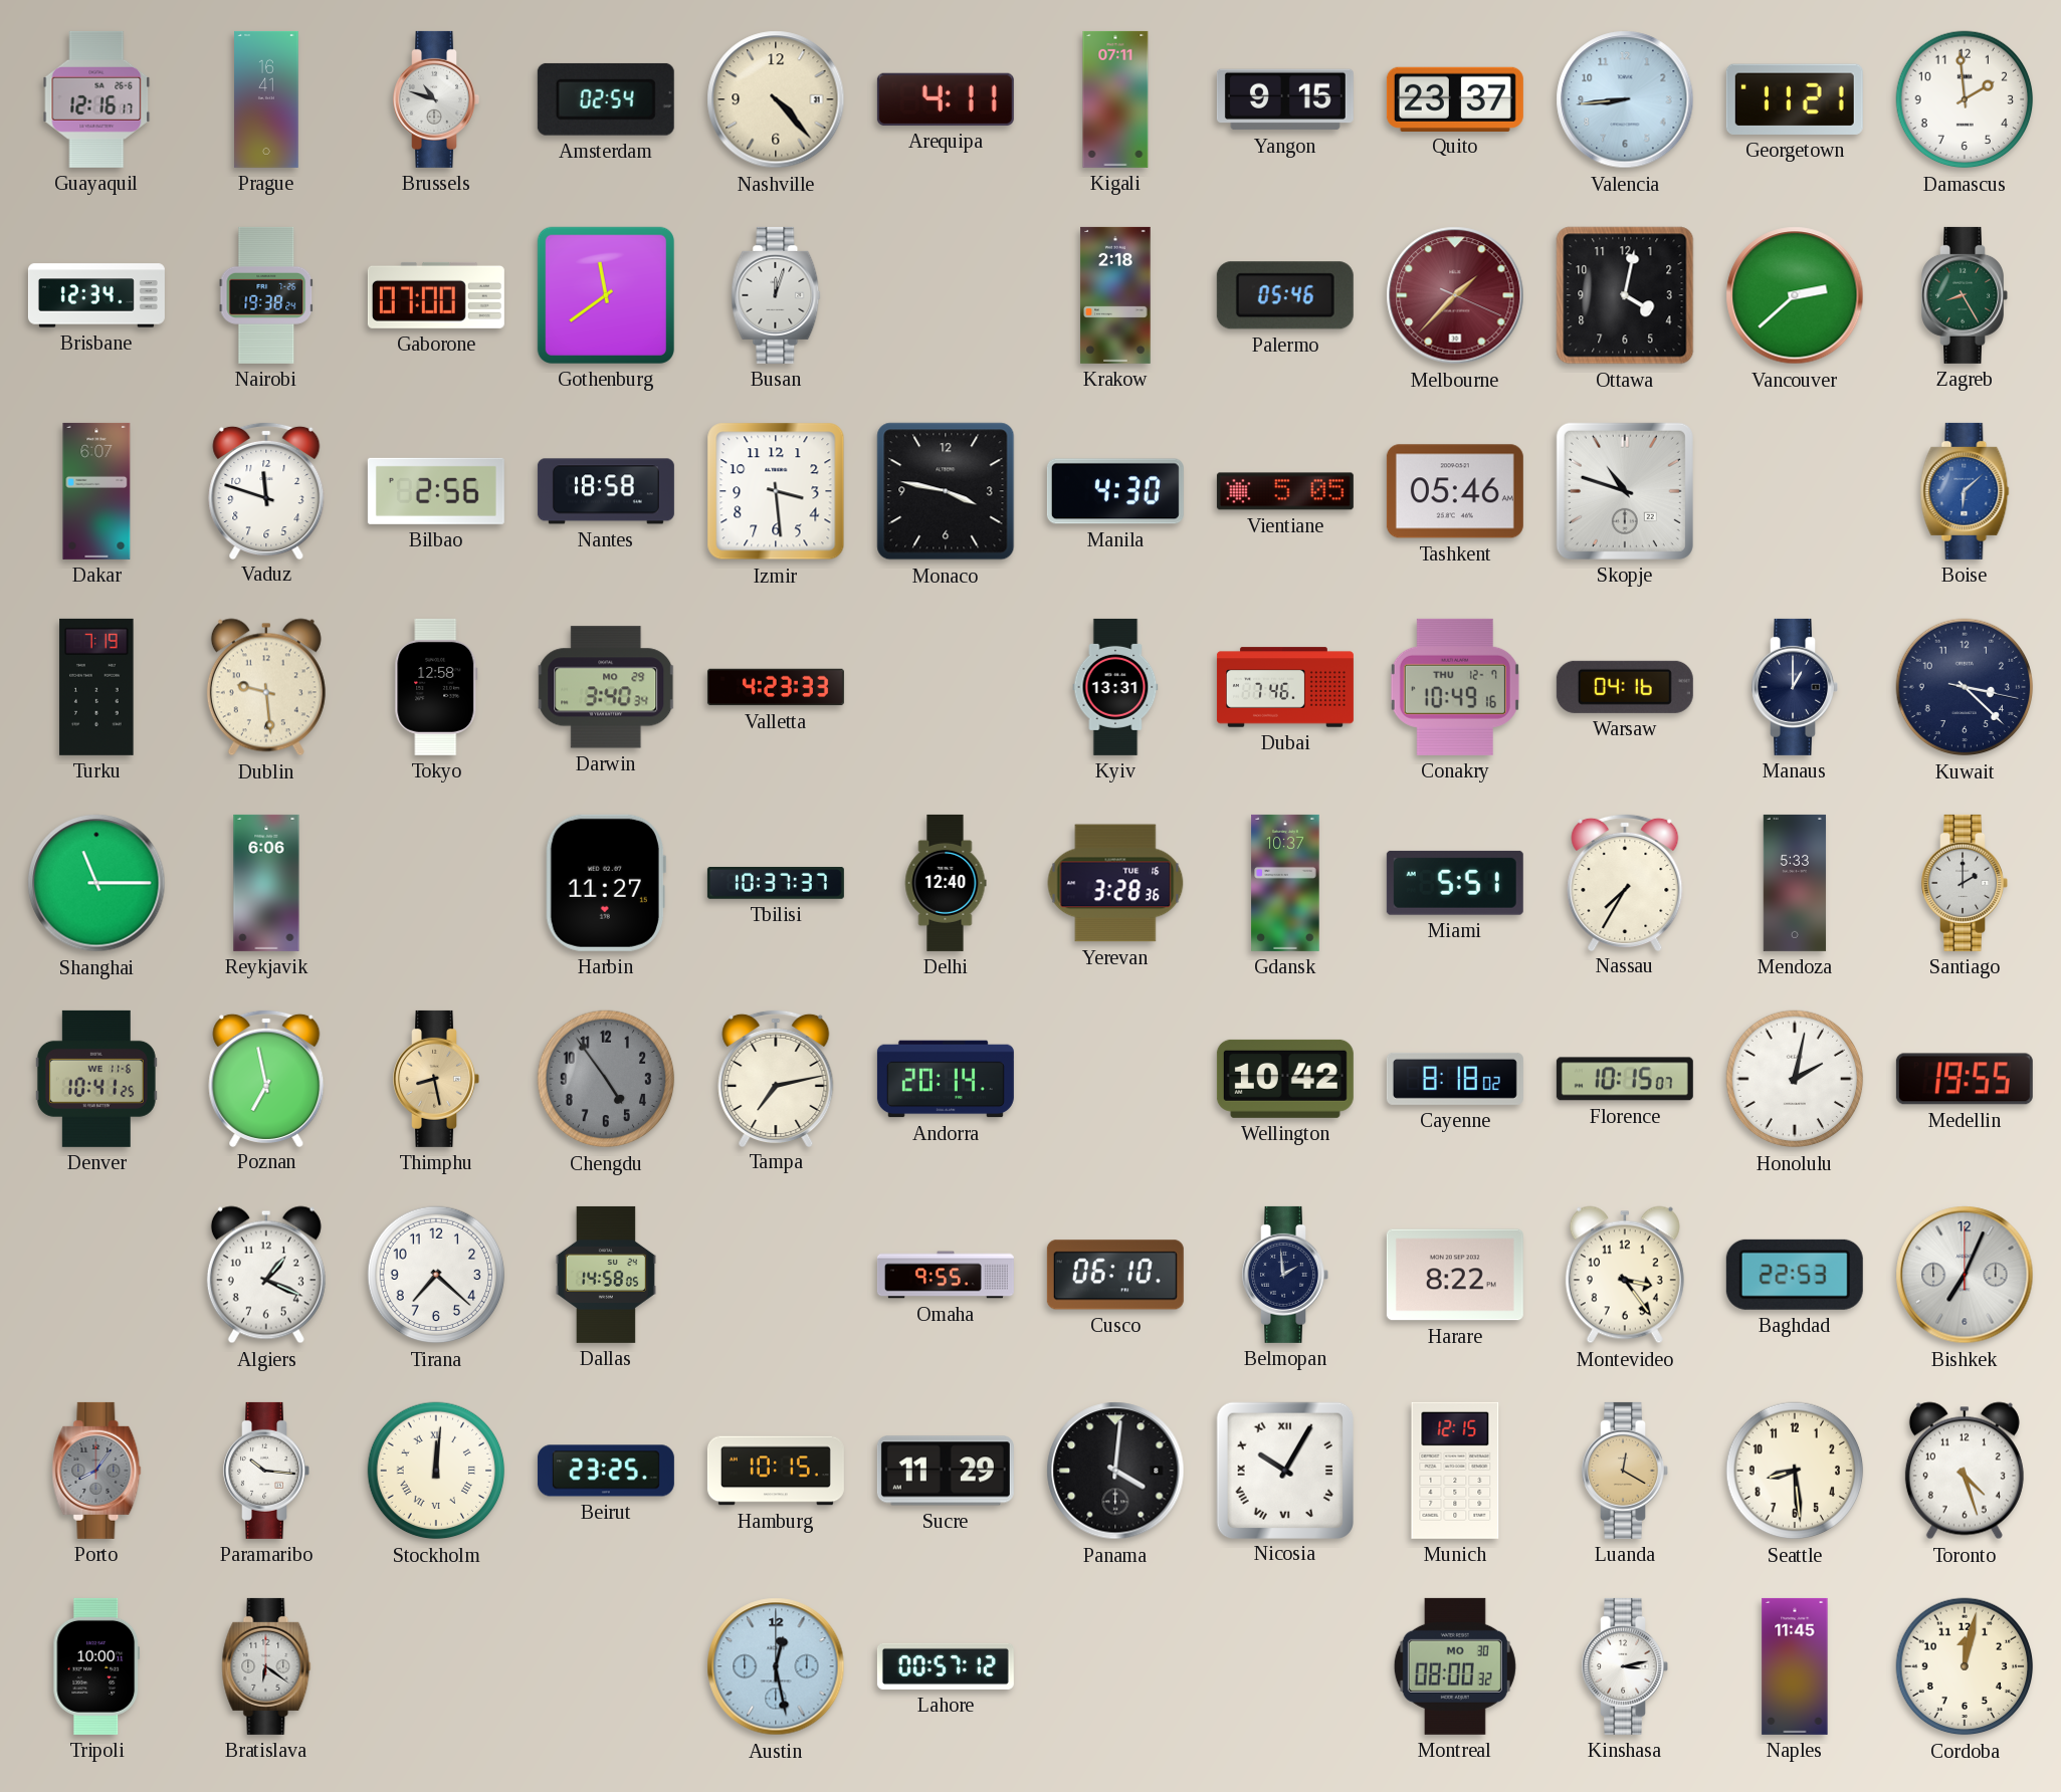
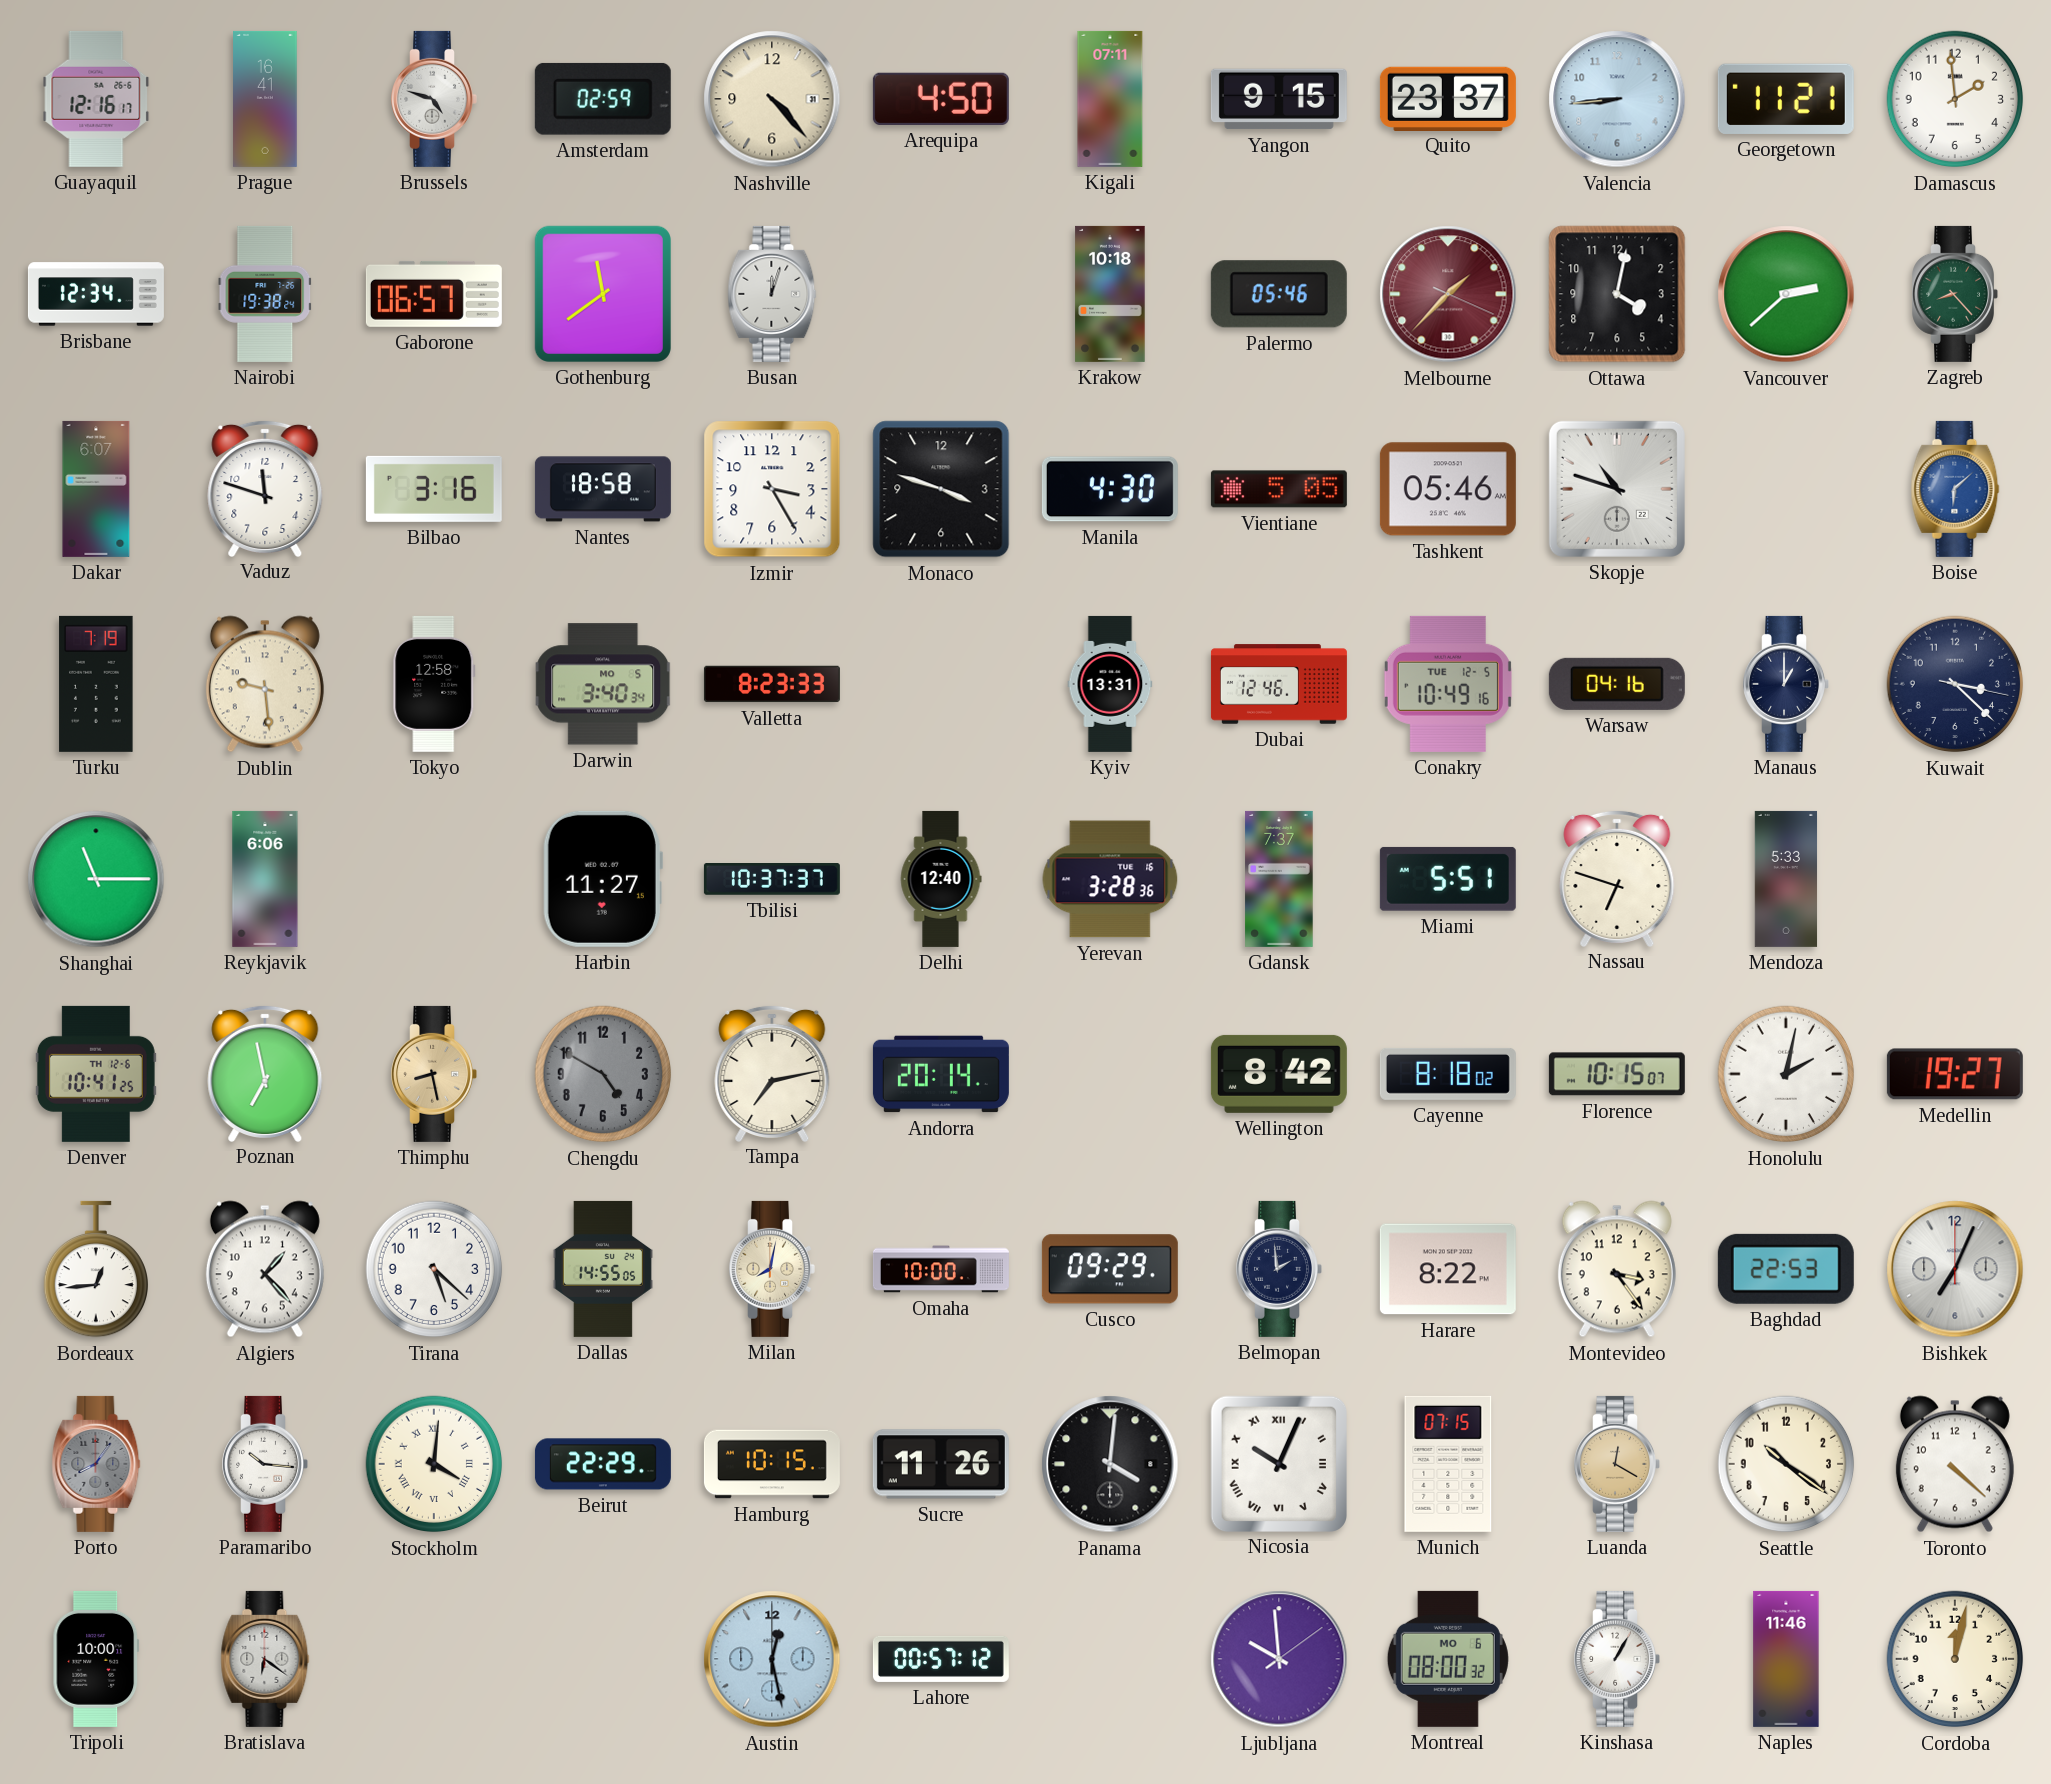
Brussels: 10:48 -> 4:48 (434, 99)
Amsterdam: 02:54 -> 02:59 (603, 99)
Arequipa: 4:11 -> 4:50 (941, 99)
Gaborone: 07:00 -> 06:57 (434, 294)
Krakow: 2:18 -> 10:18 (1110, 294)
Zagreb: 8:25 -> 8:23 (1955, 294)
Bilbao: 2:56 -> 3:16 (434, 489)
Izmir: 3:29 -> 3:25 (772, 489)
Monaco: 3:47 -> 3:48 (941, 489)
Darwin date: MO 29 -> MO 5 (603, 684)
Valletta: 4:23 -> 8:23 (772, 684)
Dubai: 7:46 -> 12:46 (1279, 684)
Conakry date: THU 12-7 -> TUE 12-5 (1448, 684)
Gdansk: 10:37 -> 7:37 (1279, 879)
Nassau: 7:35 -> 6:48 (1617, 878)
Santiago: 2:00 -> none (1965, 883)
Denver date: WE 11-6 -> TH 12-6 (96, 1074)
Chengdu: 4:54 -> 4:50 (603, 1074)
Wellington: 10:42 -> 8:42 (1279, 1074)
Medellin: 19:55 -> 19:27 (1955, 1074)
Bordeaux: none -> 12:44 (95, 1269)
Algiers: 1:19 -> 1:23 (265, 1269)
Tirana: 7:22 -> 5:22 (434, 1269)
Dallas: 14:58 -> 14:55 (603, 1269)
Milan: none -> 8:02 (772, 1269)
Omaha: 9:55 -> 10:00 (941, 1269)
Cusco: 06:10 -> 09:29 (1110, 1269)
Stockholm: 12:01 -> 4:01 (434, 1464)
Beirut: 23:25 -> 22:29 (603, 1464)
Sucre: 11:29 -> 11:26 (941, 1464)
Nicosia: 10:05 -> 10:04 (1278, 1463)
Munich: 12:15 -> 07:15 (1448, 1464)
Seattle: 8:29 -> 10:21 (1786, 1464)
Toronto: 4:27 -> 4:22 (1955, 1464)
Ljubljana: none -> 9:59 (1279, 1659)
Montreal date: MO 30 -> MO 6 (1448, 1659)
Kinshasa: 3:13 -> 1:05 (1617, 1659)
Naples: 11:45 -> 11:46 (1786, 1659)
